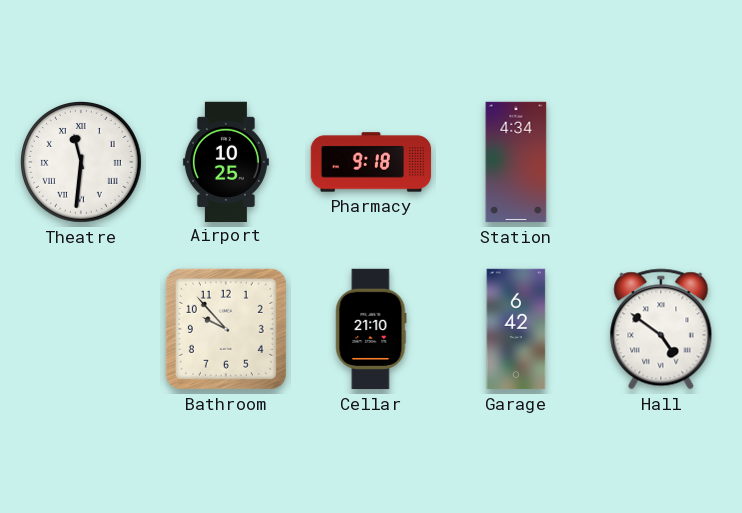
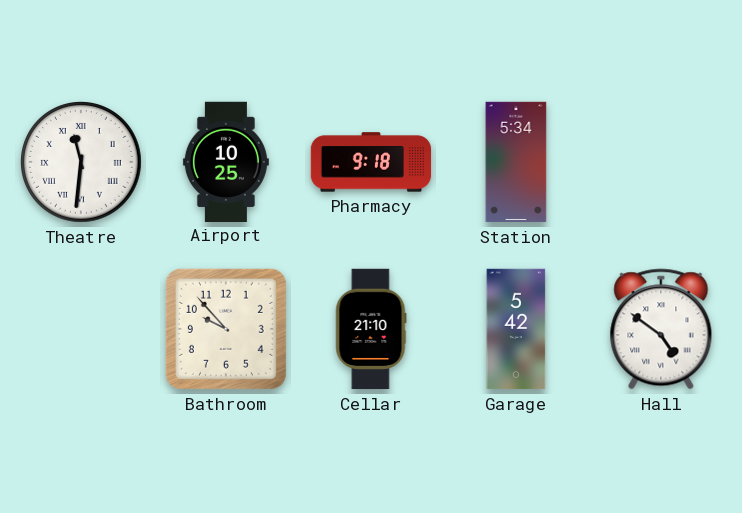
Station: 4:34 -> 5:34 (516, 162)
Garage: 6:42 -> 5:42 (516, 329)
